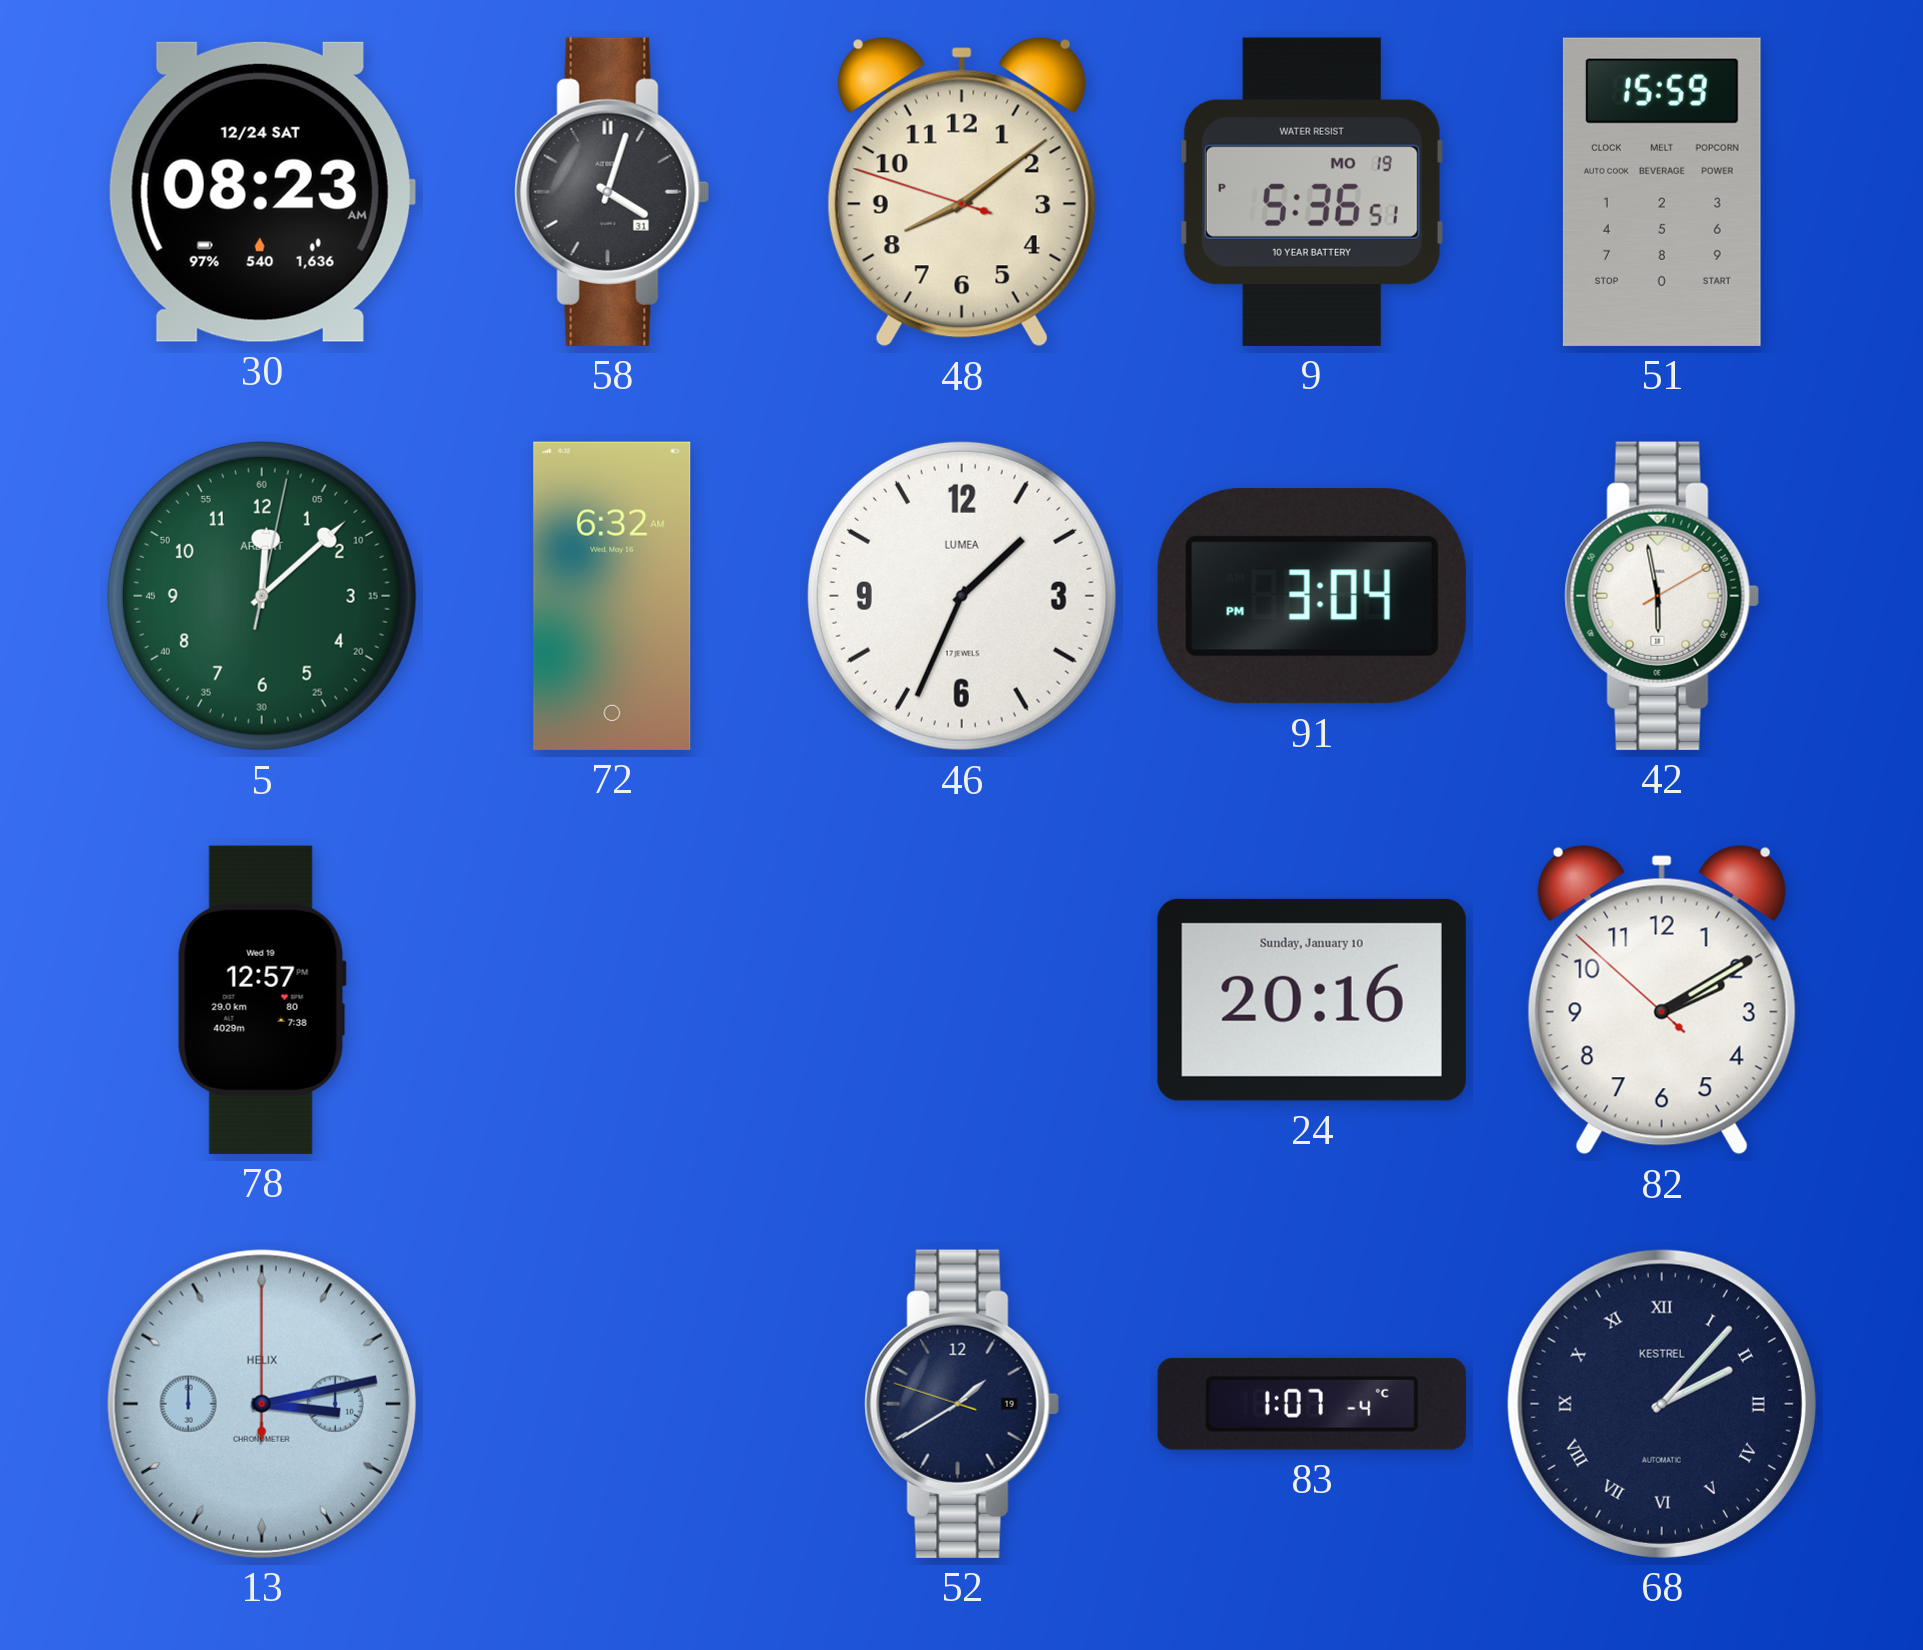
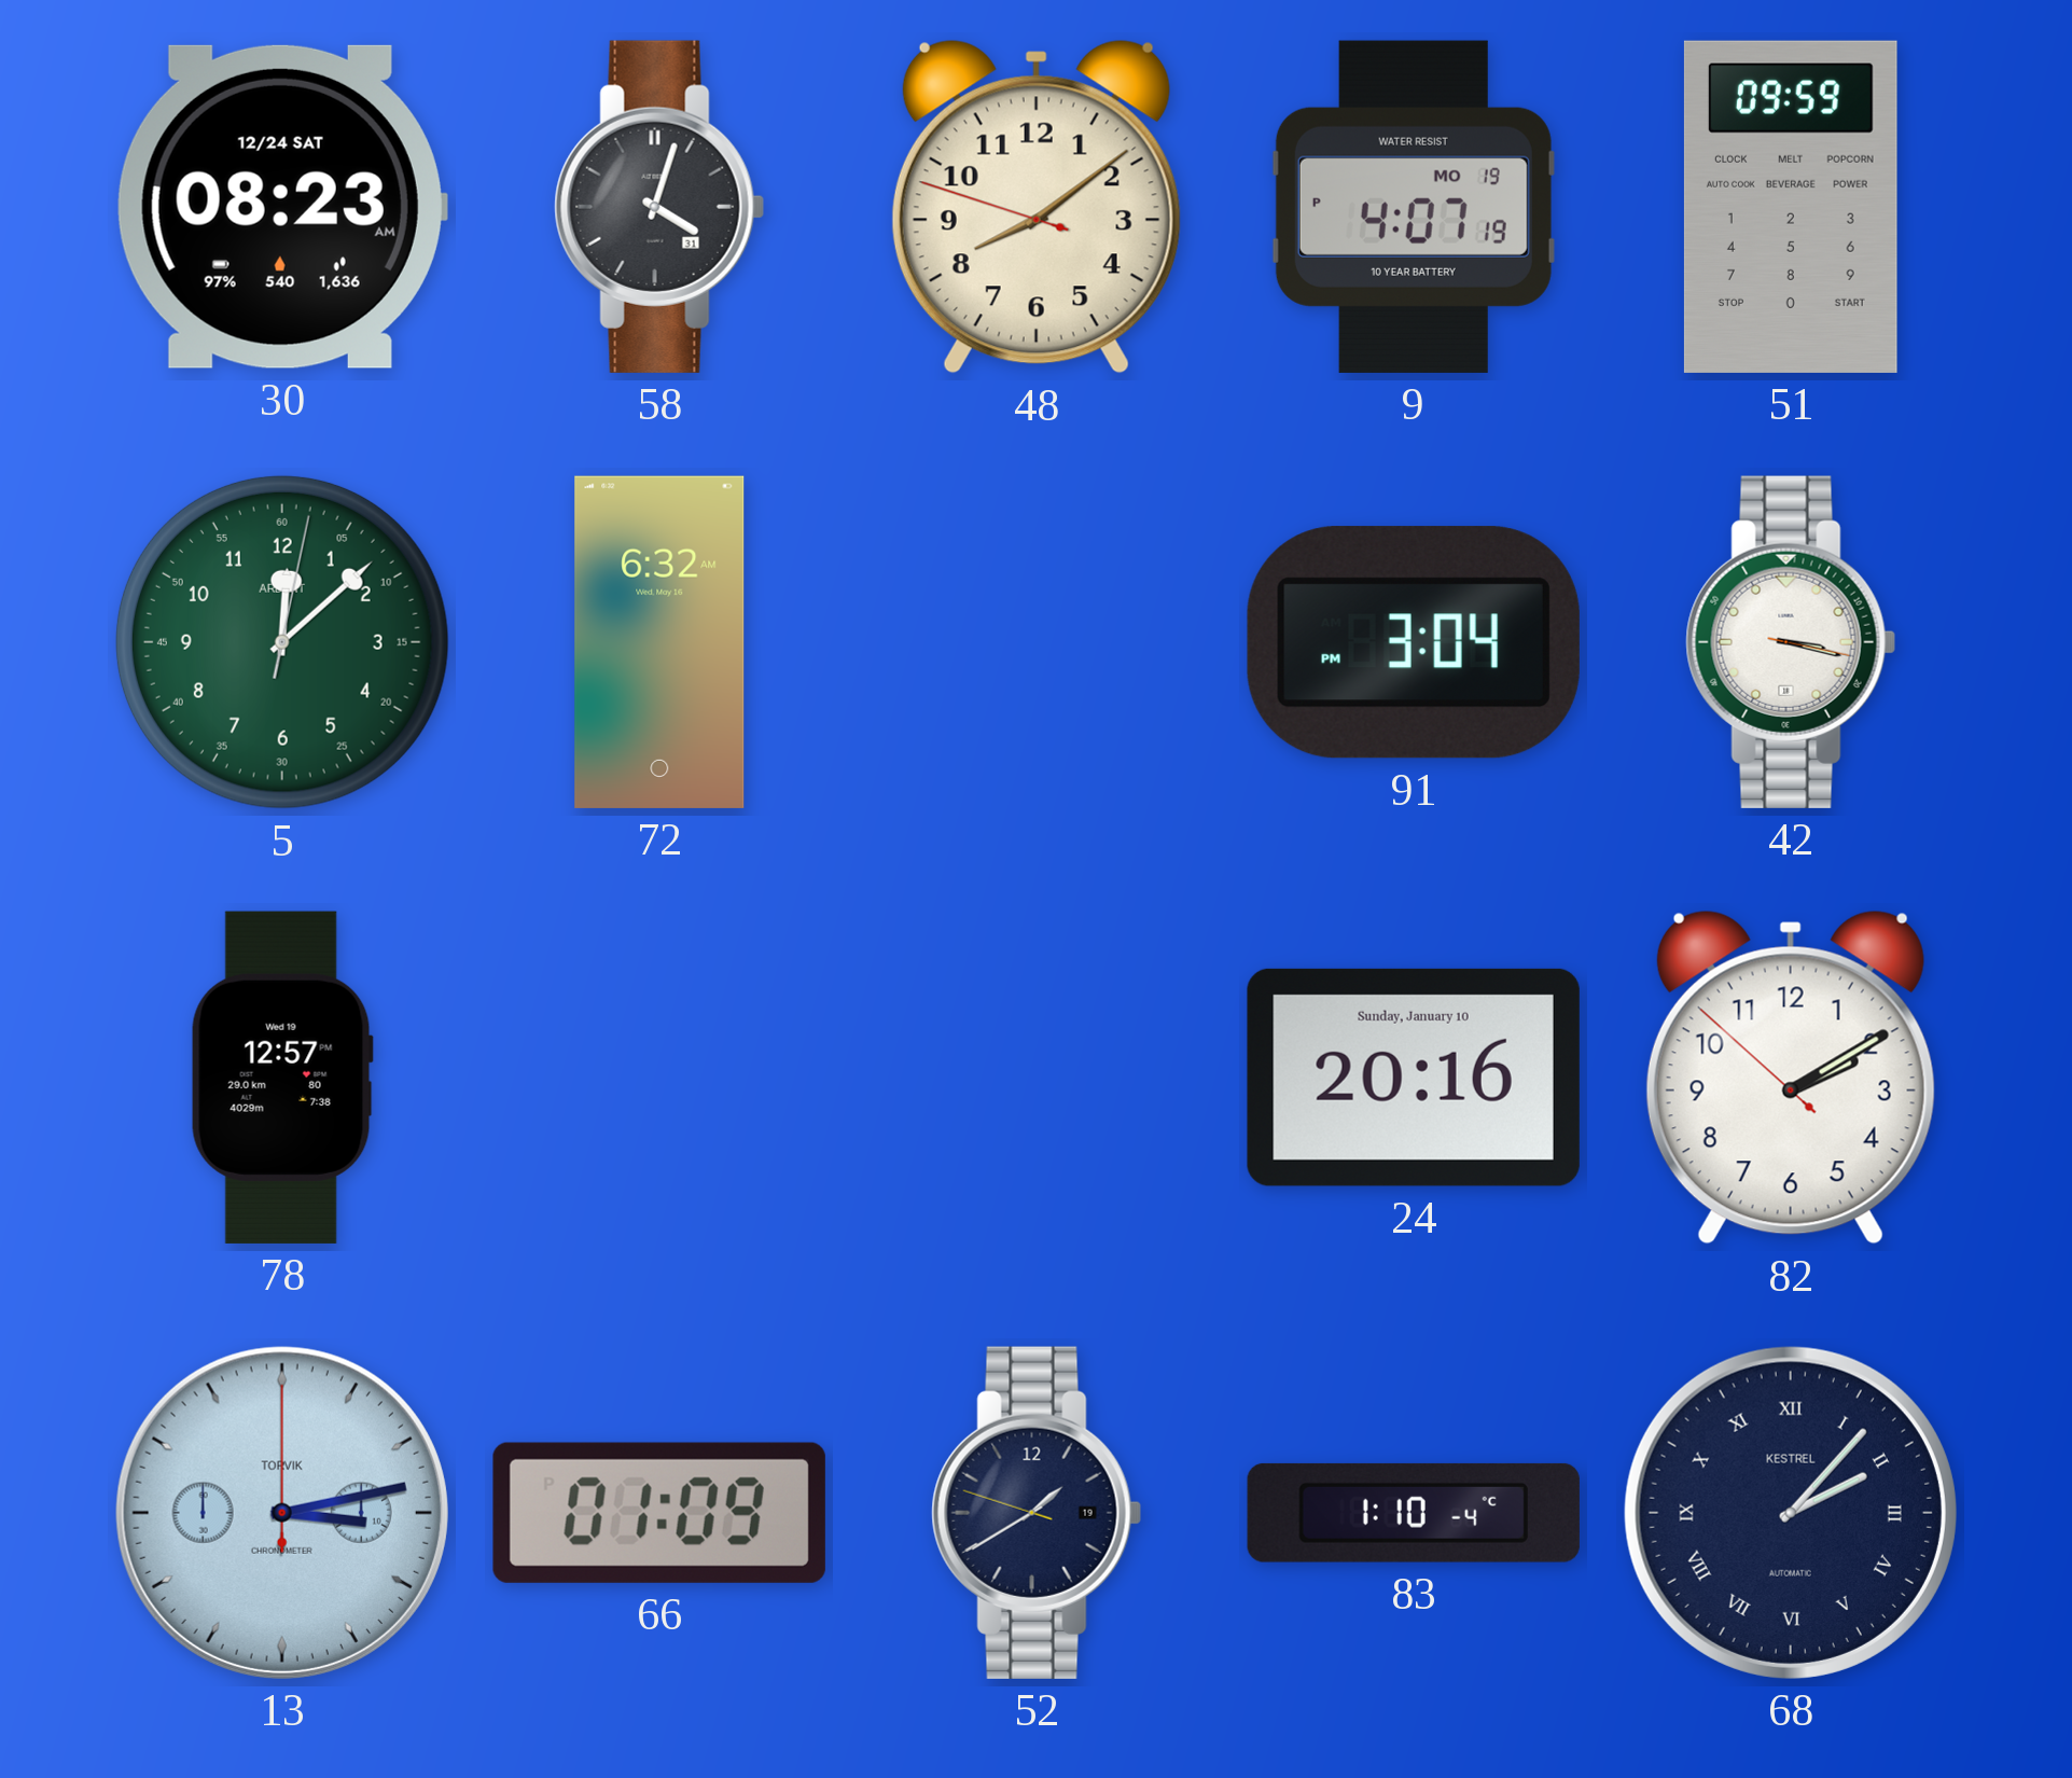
9: 5:36 -> 4:07 (1414, 207)
51: 15:59 -> 09:59 (1791, 207)
46: 1:34 -> none (962, 596)
42: 5:58 -> 3:17 (1791, 642)
13 brand: HELIX -> TORVIK (282, 1513)
66: none -> 01:09 (659, 1513)
83: 1:07 -> 1:10 (1414, 1513)
